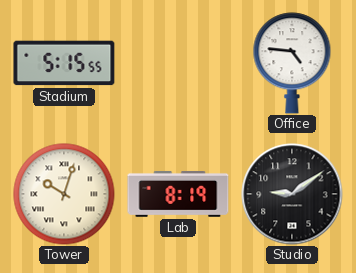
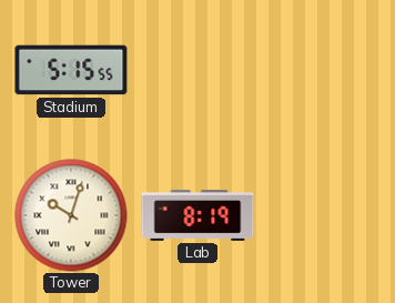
Office: 4:46 -> none (292, 63)
Studio: 9:09 -> none (292, 194)
